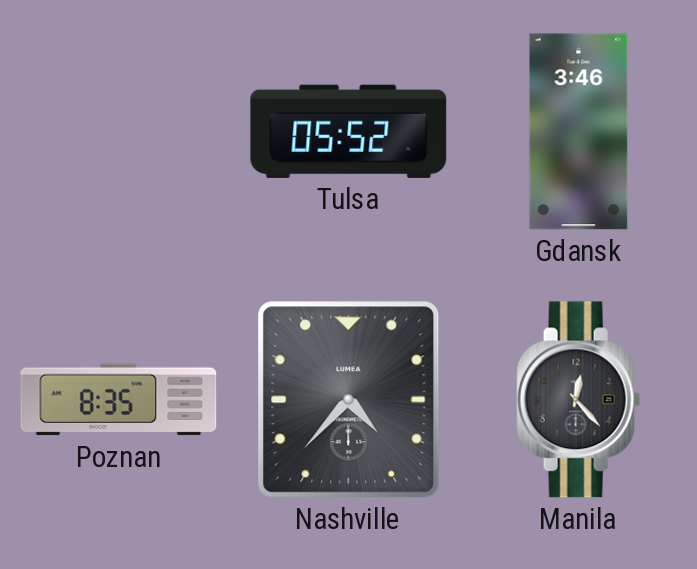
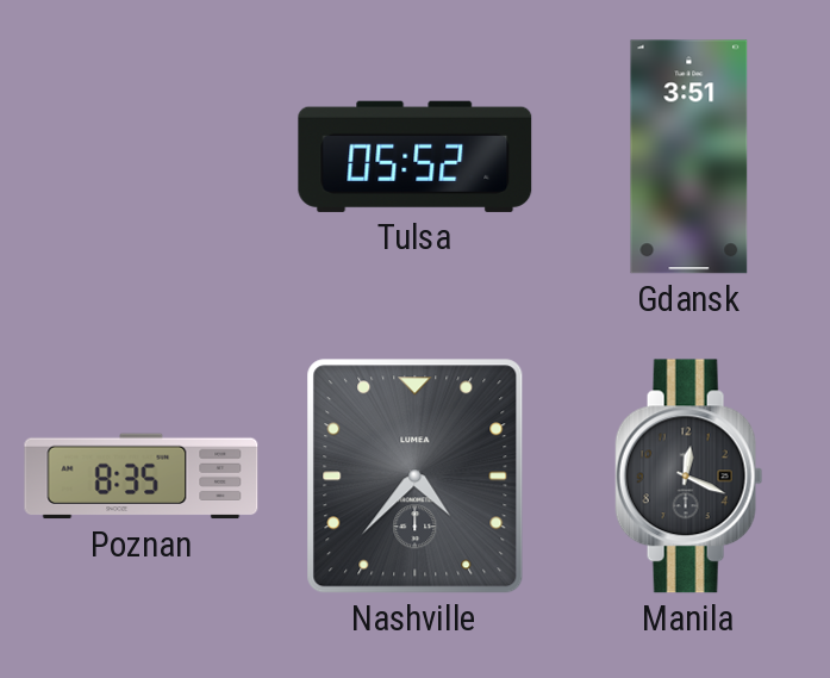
Gdansk: 3:46 -> 3:51 (689, 157)
Manila: 12:23 -> 12:19 (689, 477)
